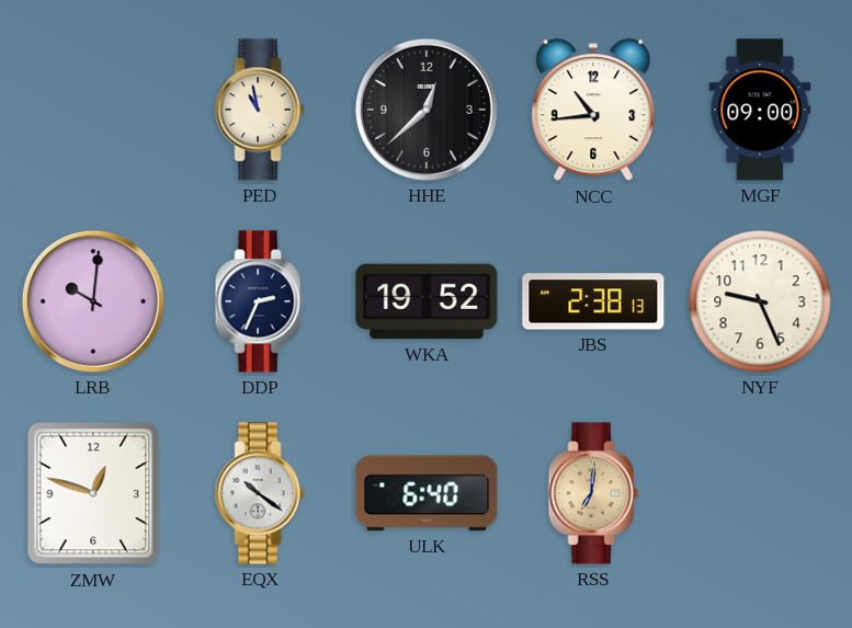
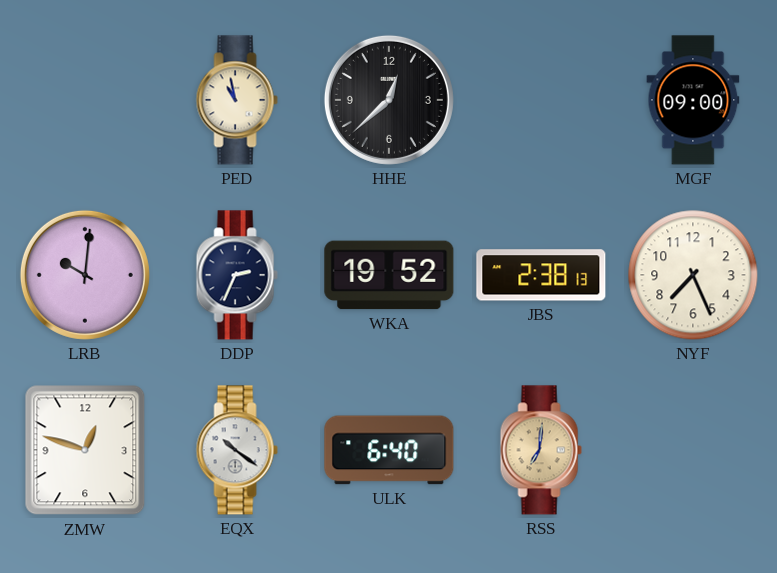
NCC: 10:44 -> none (593, 111)
NYF: 9:26 -> 7:26 (693, 275)
